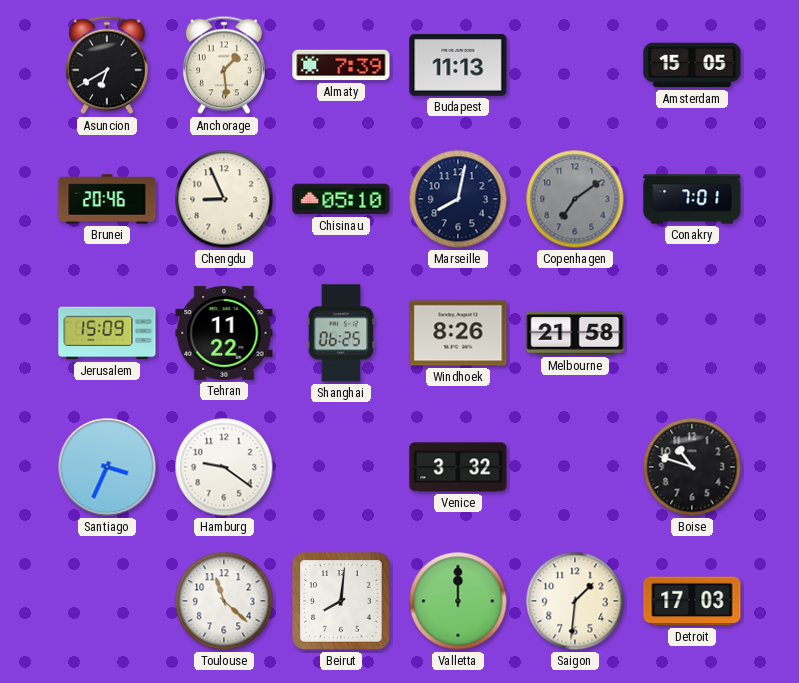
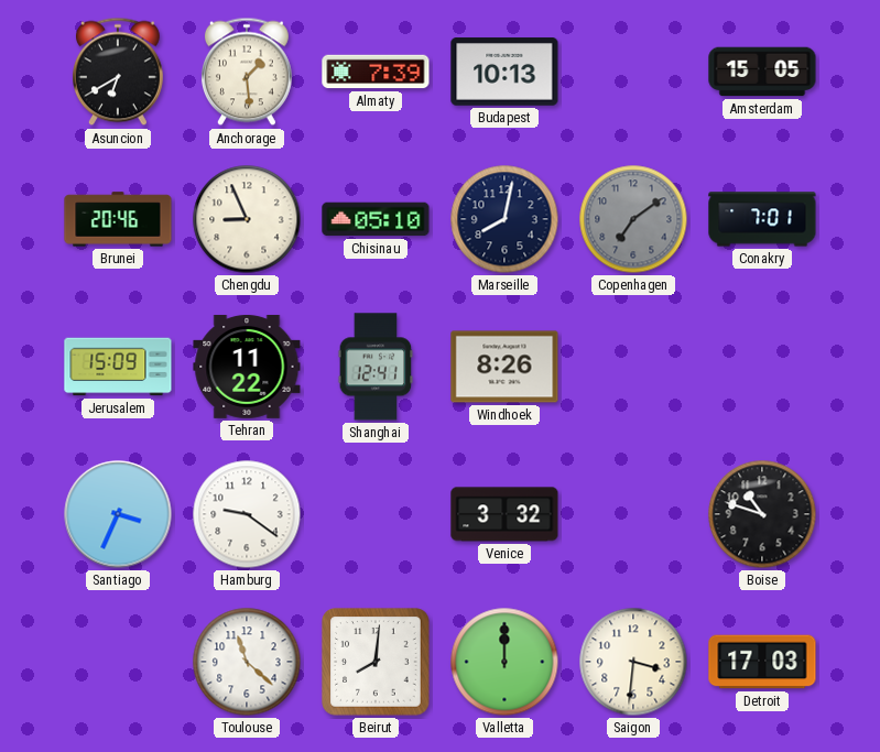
Budapest: 11:13 -> 10:13 (504, 72)
Shanghai: 06:25 -> 12:41 (376, 367)
Melbourne: 21:58 -> none (575, 333)
Saigon: 1:31 -> 3:31 (633, 662)
